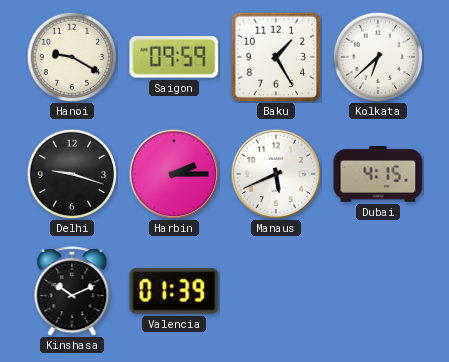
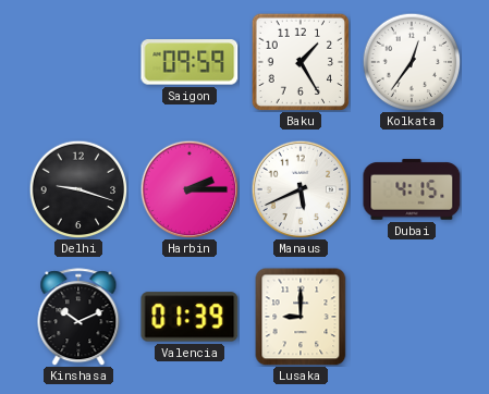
Hanoi: 9:20 -> none (72, 57)
Kolkata: 6:38 -> 12:36 (412, 62)
Lusaka: none -> 9:00 (301, 317)
